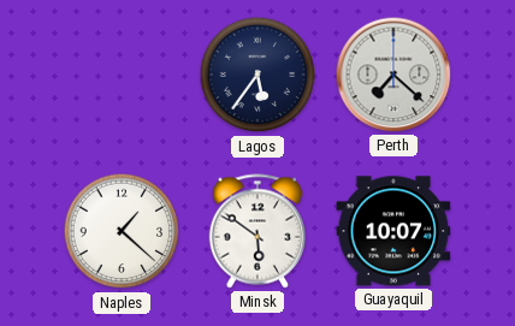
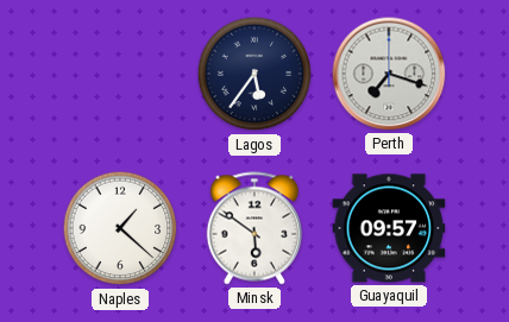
Perth: 7:22 -> 7:18 (389, 74)
Guayaquil: 10:07 -> 09:57 (389, 228)
